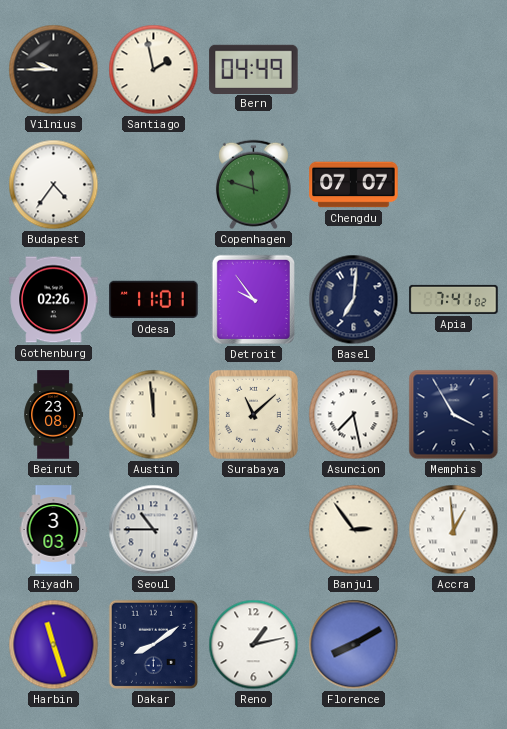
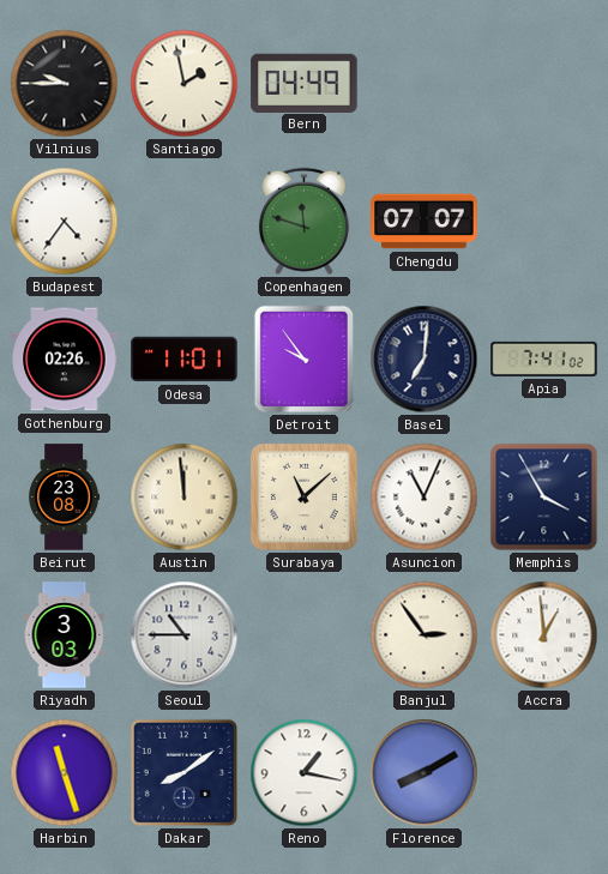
Asuncion: 7:28 -> 11:04 (425, 498)
Reno: 1:13 -> 1:17 (305, 773)
